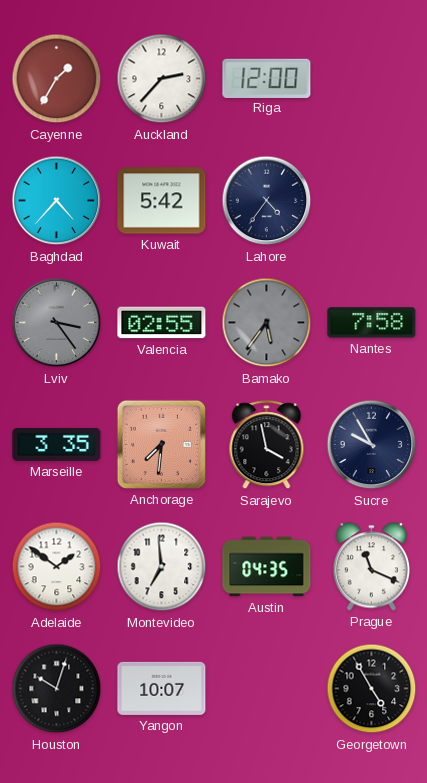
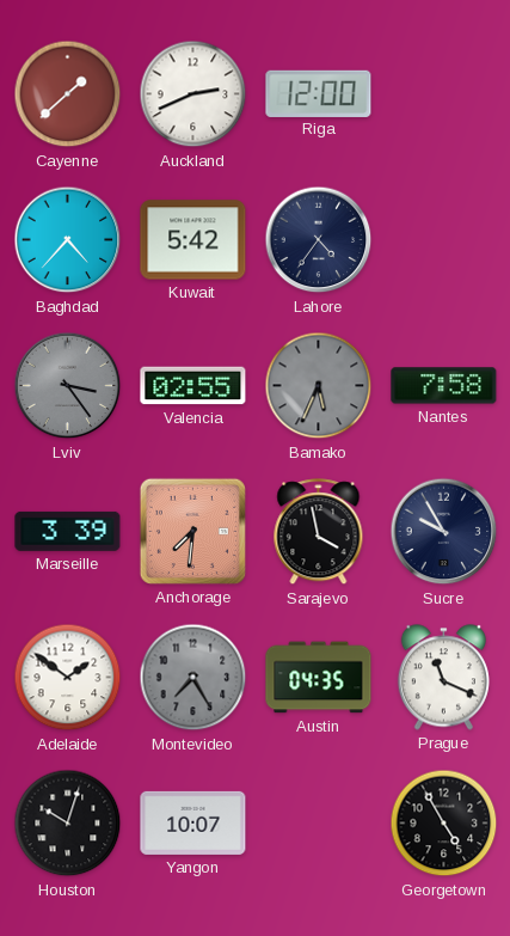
Cayenne: 1:35 -> 1:38 (68, 94)
Auckland: 2:37 -> 2:41 (193, 94)
Bamako: 5:36 -> 5:34 (319, 386)
Marseille: 3:35 -> 3:39 (68, 531)
Montevideo: 6:59 -> 7:25 (193, 678)
Montevideo dial: white -> grey (193, 678)
